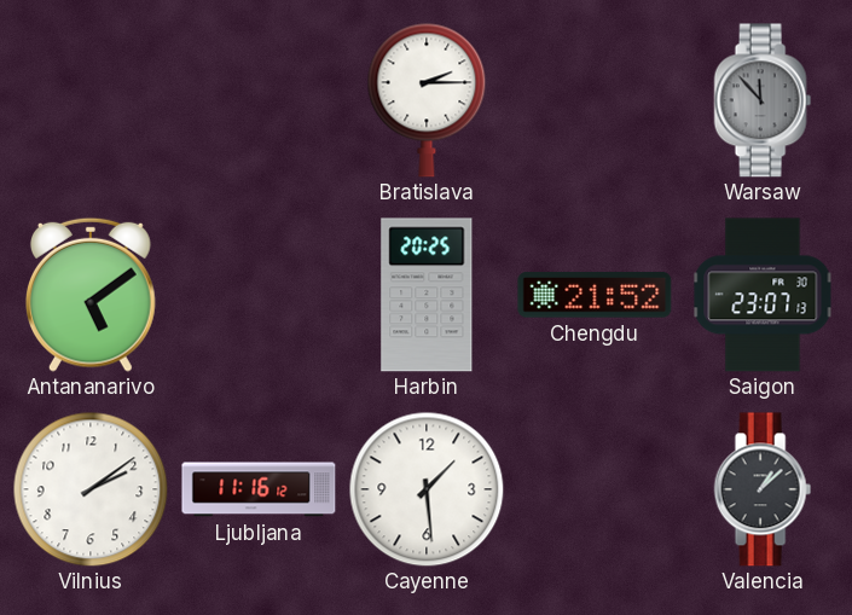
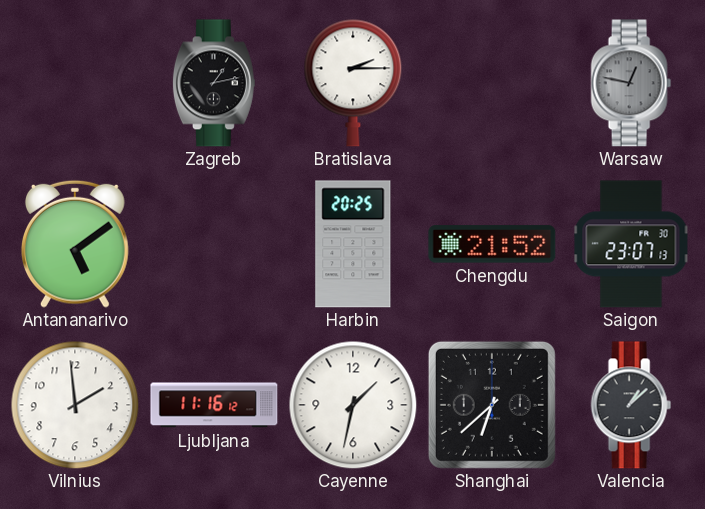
Zagreb: none -> 1:13 (214, 83)
Warsaw: 11:53 -> 12:47 (631, 83)
Vilnius: 2:09 -> 1:59 (75, 405)
Cayenne: 1:29 -> 1:32 (353, 405)
Shanghai: none -> 6:38 (492, 405)
